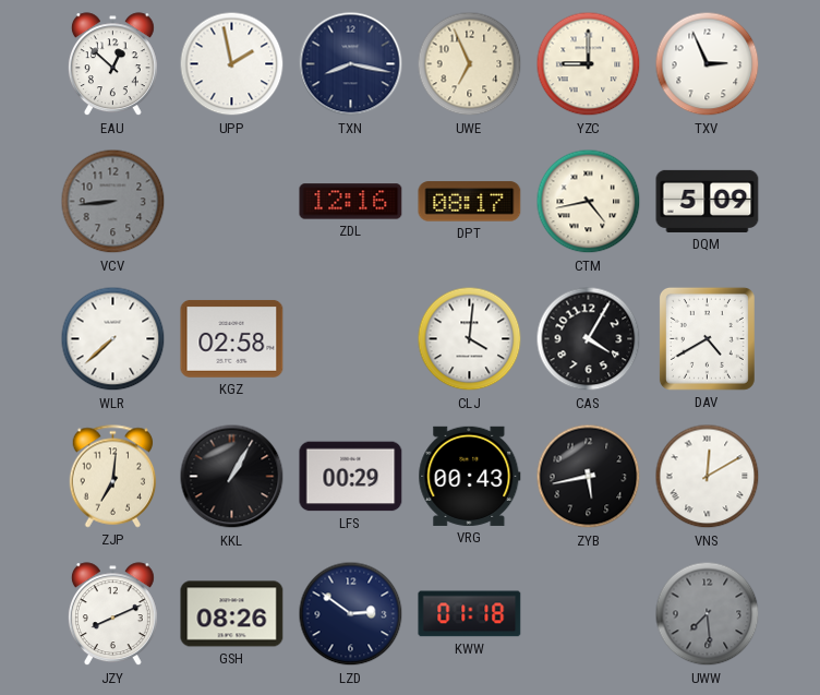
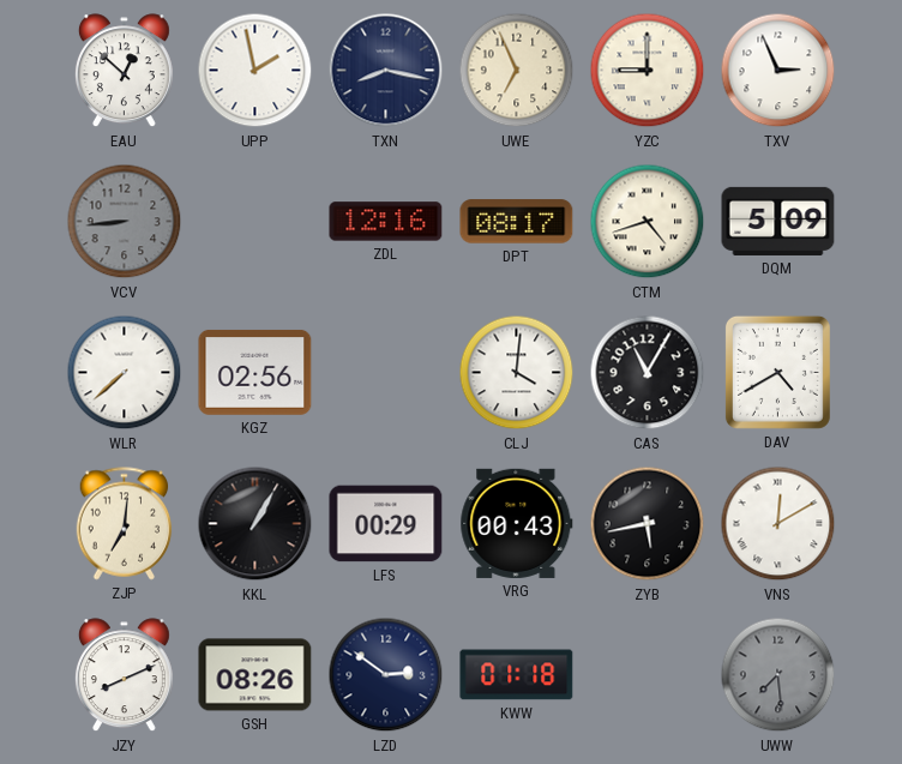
CTM: 4:43 -> 4:42 (648, 222)
KGZ: 02:58 -> 02:56 (255, 372)
CAS: 4:05 -> 11:05 (648, 373)
